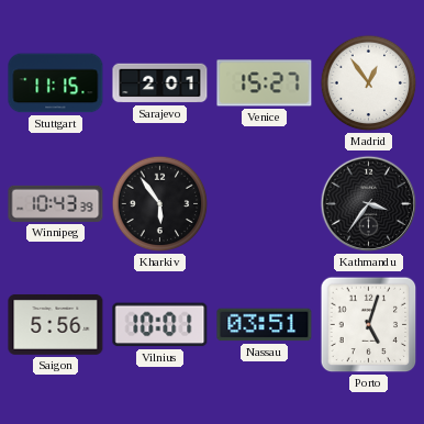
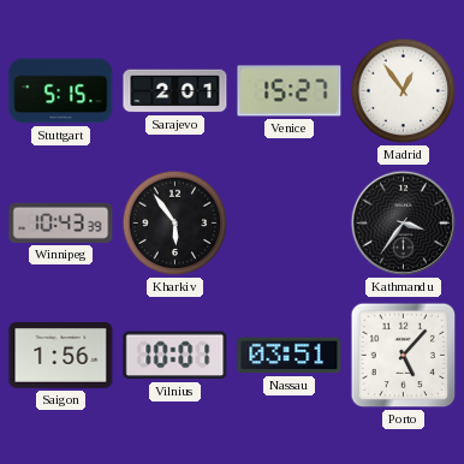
Stuttgart: 11:15 -> 5:15 (61, 91)
Saigon: 5:56 -> 1:56 (61, 355)
Porto: 5:03 -> 5:07 (404, 356)
